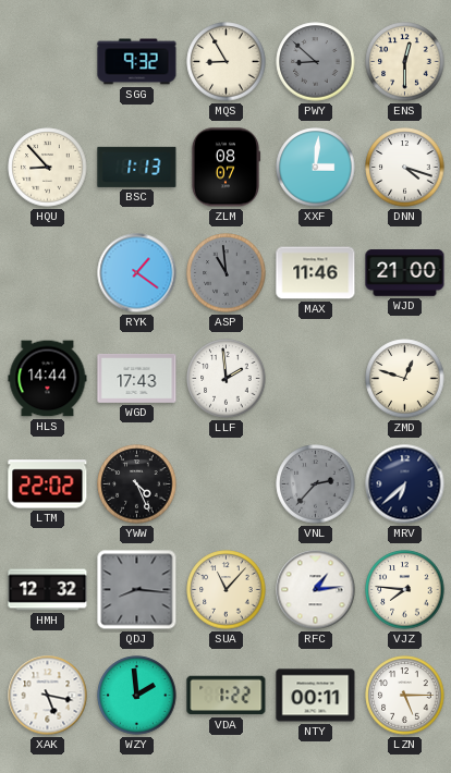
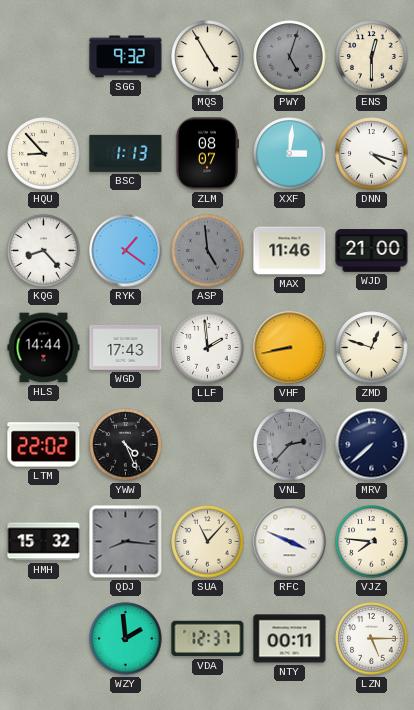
MQS: 8:55 -> 4:55 (208, 57)
PWY: 8:52 -> 5:03 (290, 57)
KQG: none -> 8:23 (44, 251)
ASP: 10:59 -> 4:59 (208, 251)
VHF: none -> 8:43 (290, 348)
MRV: 6:38 -> 7:38 (372, 445)
HMH: 12:32 -> 15:32 (44, 542)
RFC: 1:14 -> 3:49 (290, 542)
XAK: 5:17 -> none (48, 696)
VDA: 1:22 -> 12:37 (208, 639)
